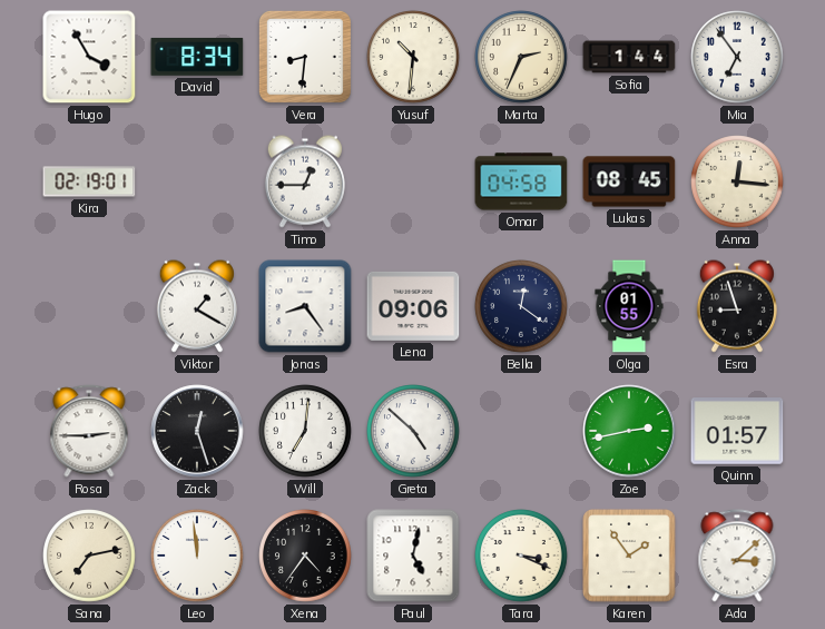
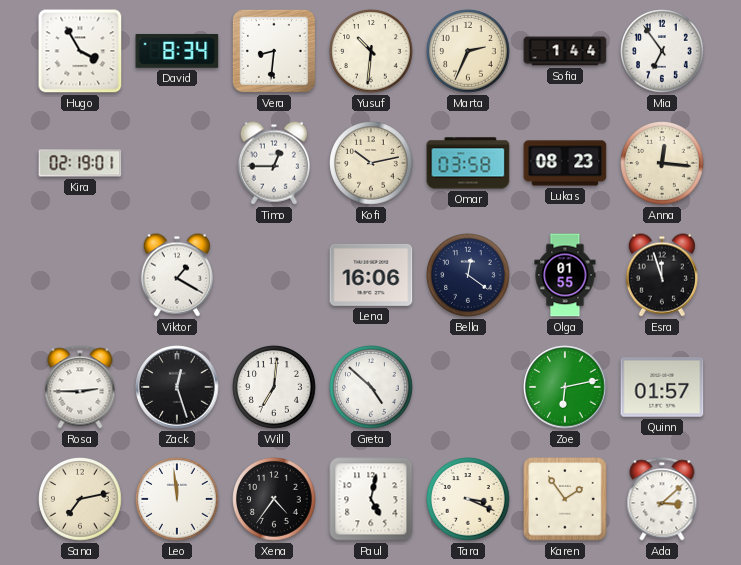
Kofi: none -> 10:13 (371, 163)
Omar: 04:58 -> 03:58 (468, 163)
Lukas: 08:45 -> 08:23 (565, 163)
Jonas: 8:24 -> none (305, 306)
Lena: 09:06 -> 16:06 (371, 275)
Esra: 8:57 -> 11:57 (662, 275)
Zoe: 2:43 -> 6:13 (565, 387)
